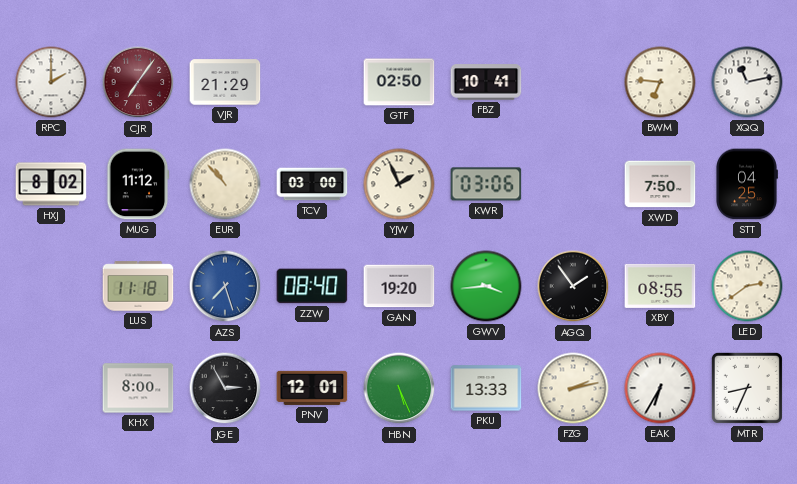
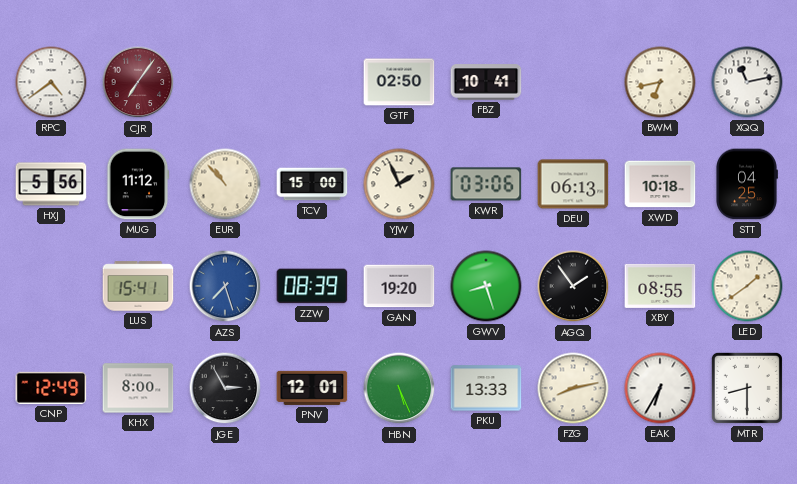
RPC: 2:00 -> 4:39 (51, 82)
VJR: 21:29 -> none (225, 82)
BWM: 6:46 -> 6:43 (660, 82)
HXJ: 8:02 -> 5:56 (51, 184)
TCV: 03:00 -> 15:00 (312, 184)
DEU: none -> 06:13 (573, 184)
XWD: 7:50 -> 10:18 (660, 184)
LUS: 11:18 -> 15:41 (138, 286)
ZZW: 08:40 -> 08:39 (312, 286)
GWV: 3:44 -> 8:27 (486, 286)
LED: 2:39 -> 1:39 (747, 286)
CNP: none -> 12:49 (51, 388)
FZG: 2:13 -> 8:13 (573, 388)
MTR: 8:34 -> 8:30 (747, 388)
